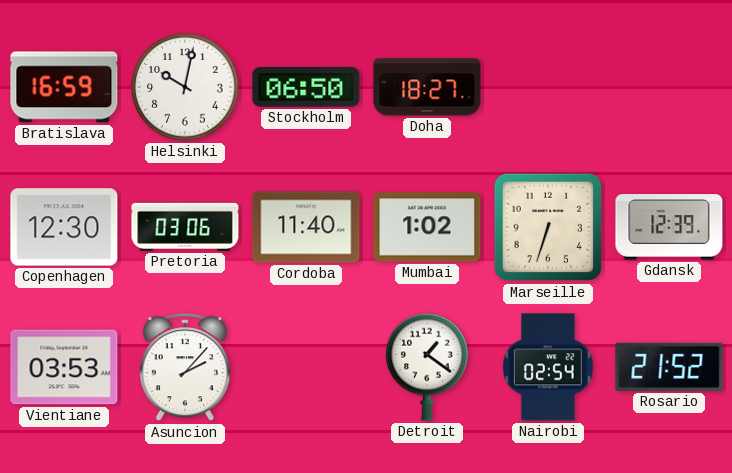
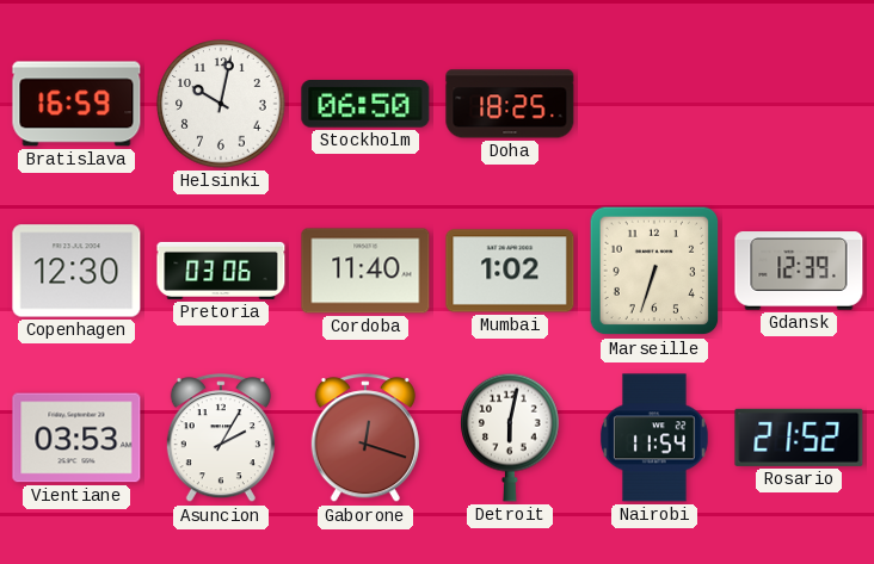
Doha: 18:27 -> 18:25 (510, 104)
Asuncion: 2:07 -> 2:05 (221, 439)
Gaborone: none -> 12:18 (365, 439)
Detroit: 1:21 -> 6:02 (510, 438)
Nairobi: 02:54 -> 11:54 (654, 438)
